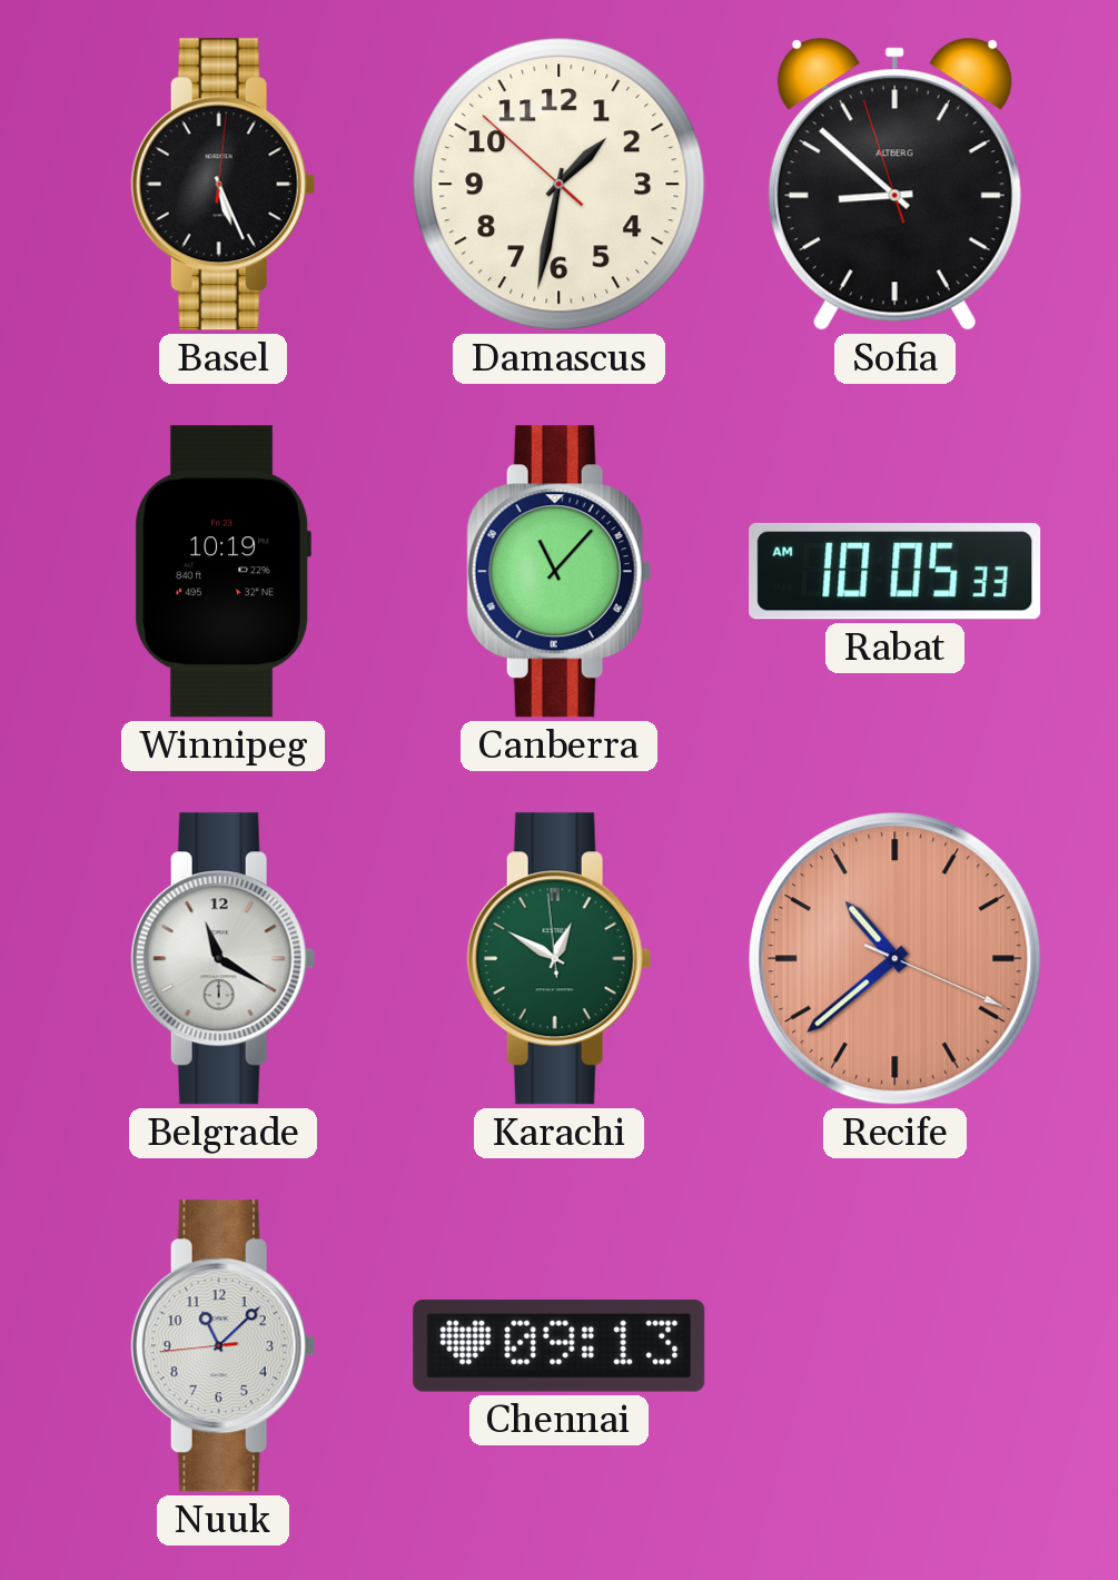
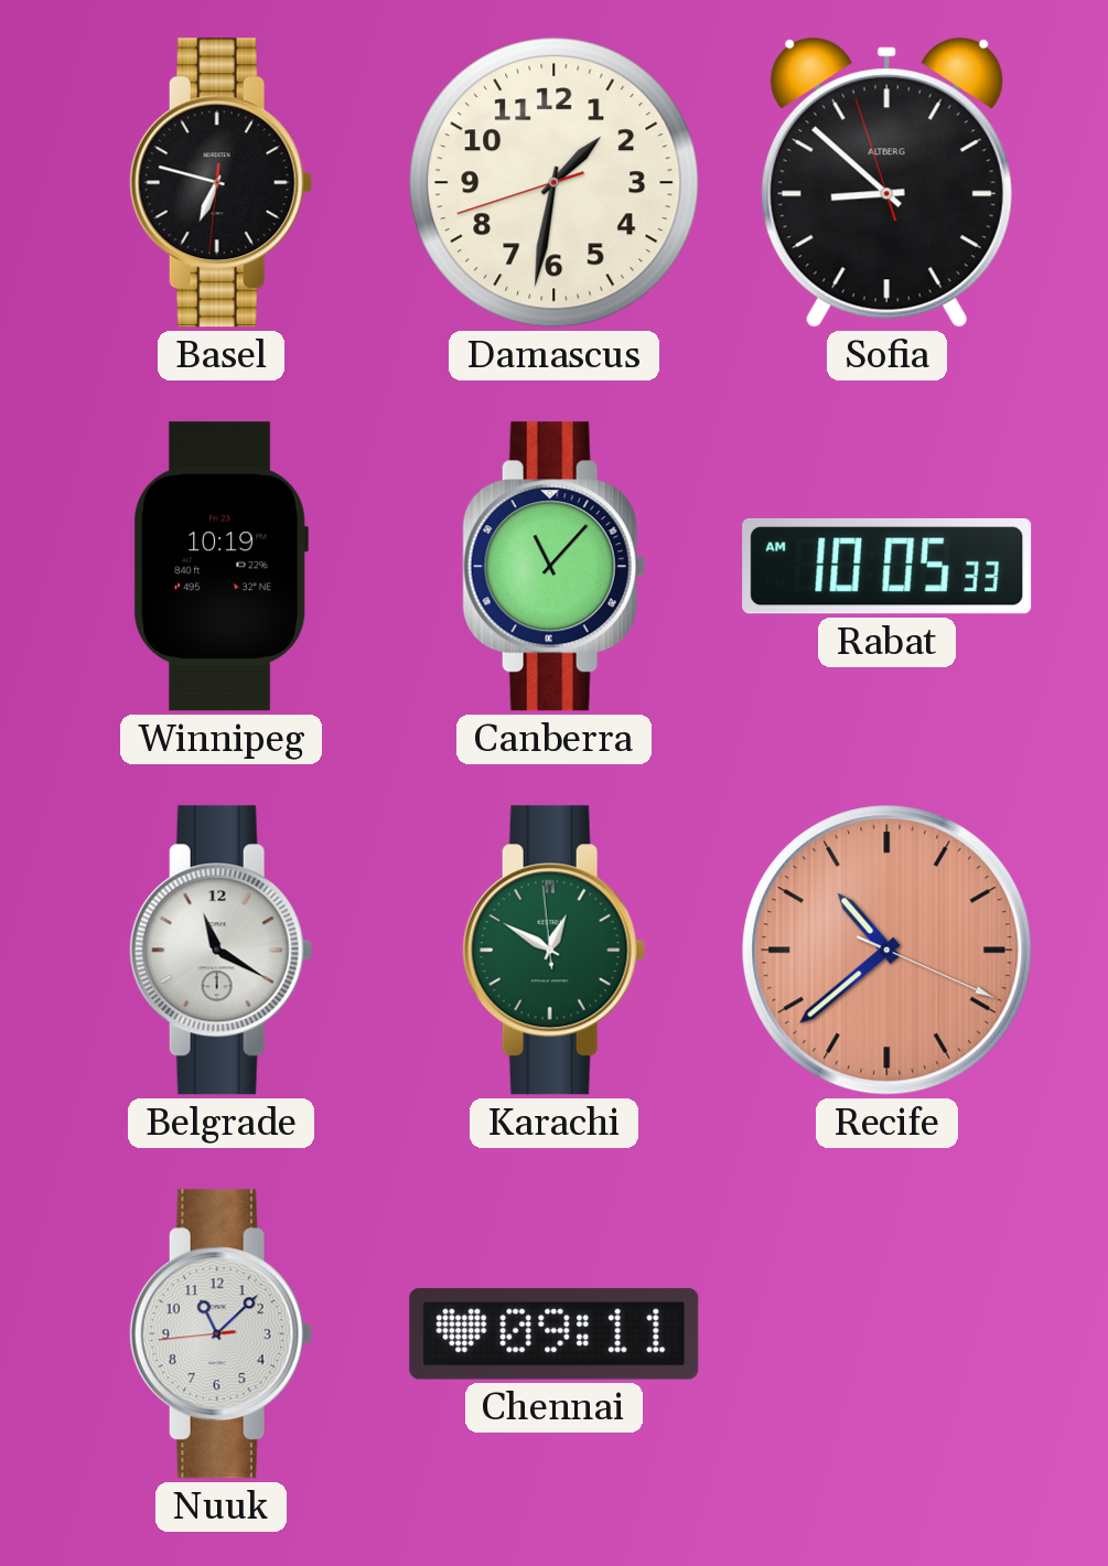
Basel: 5:26 -> 6:47 (220, 183)
Damascus: 1:31:52 -> 1:31:42 (555, 183)
Chennai: 09:13 -> 09:11 (555, 1333)
